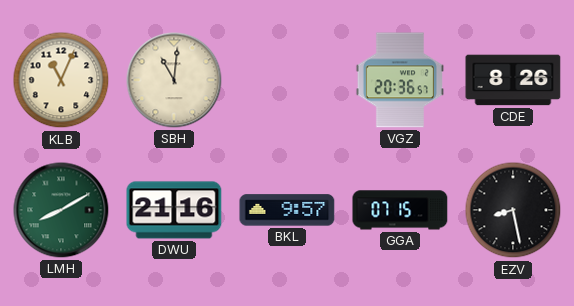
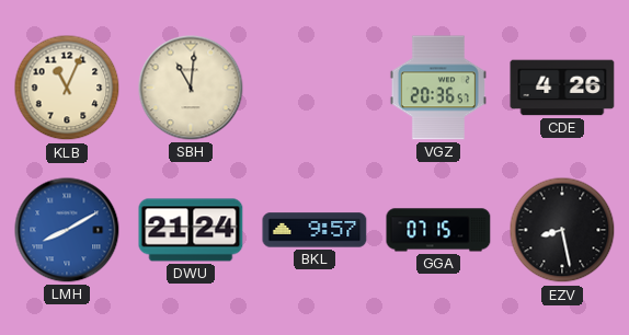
CDE: 8:26 -> 4:26 (562, 88)
LMH dial: green -> blue (67, 230)
DWU: 21:16 -> 21:24 (191, 230)
